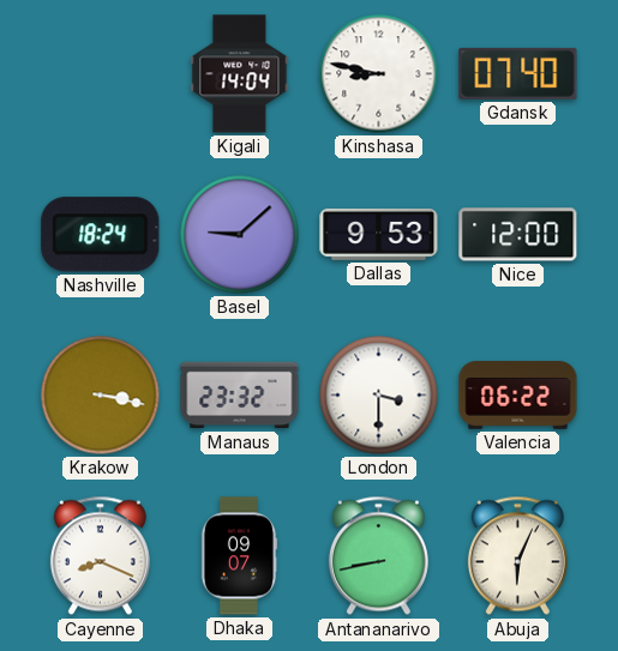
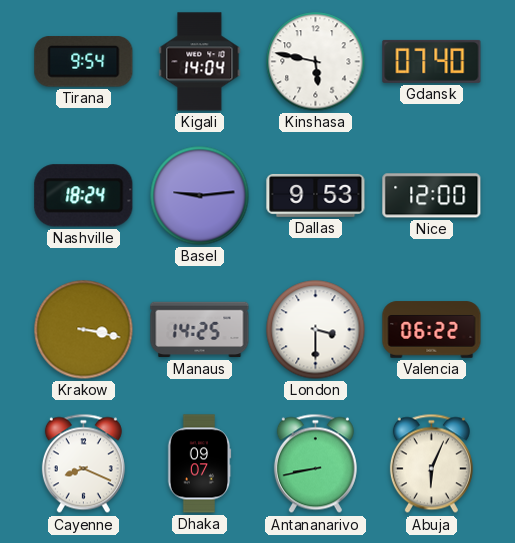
Tirana: none -> 9:54 (84, 62)
Kinshasa: 8:47 -> 5:47 (316, 62)
Basel: 9:08 -> 9:14 (200, 196)
Manaus: 23:32 -> 14:25 (200, 330)
